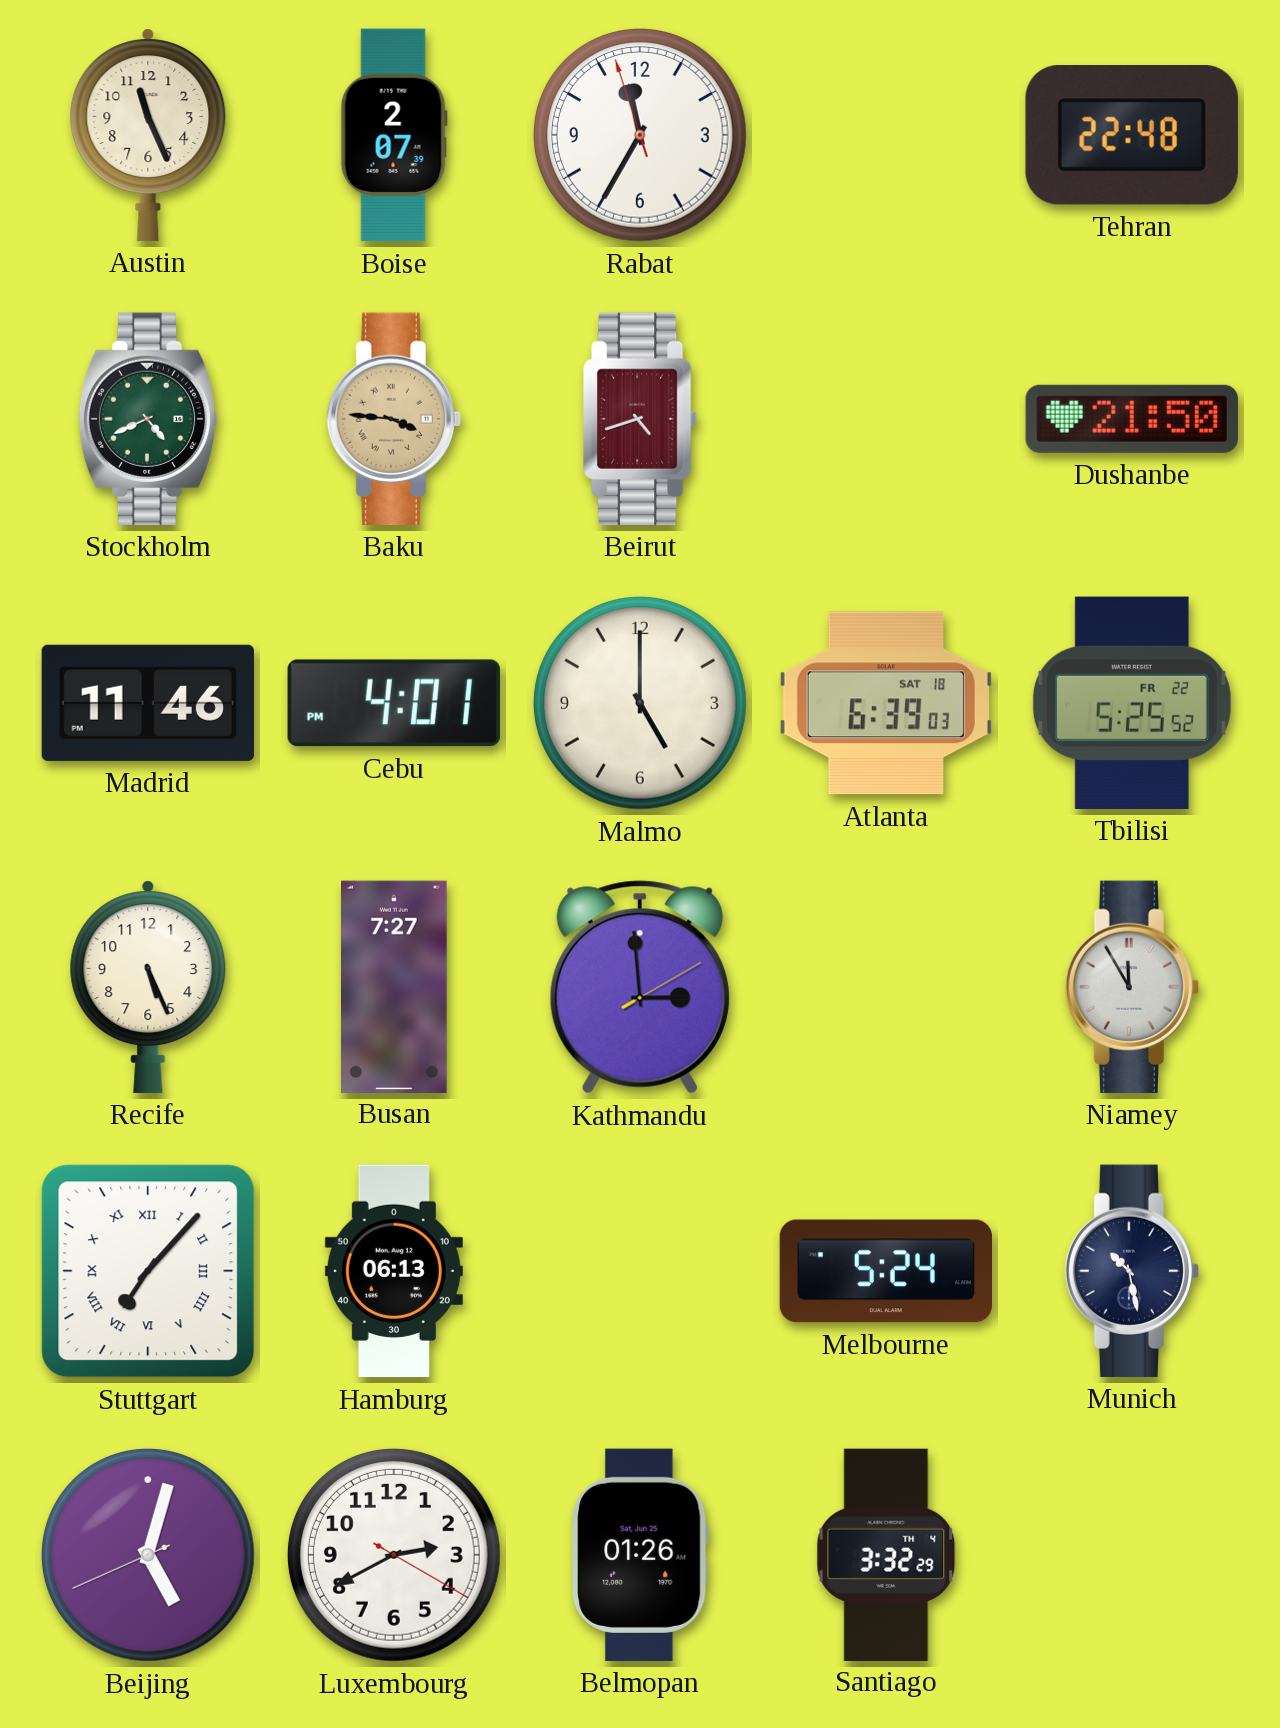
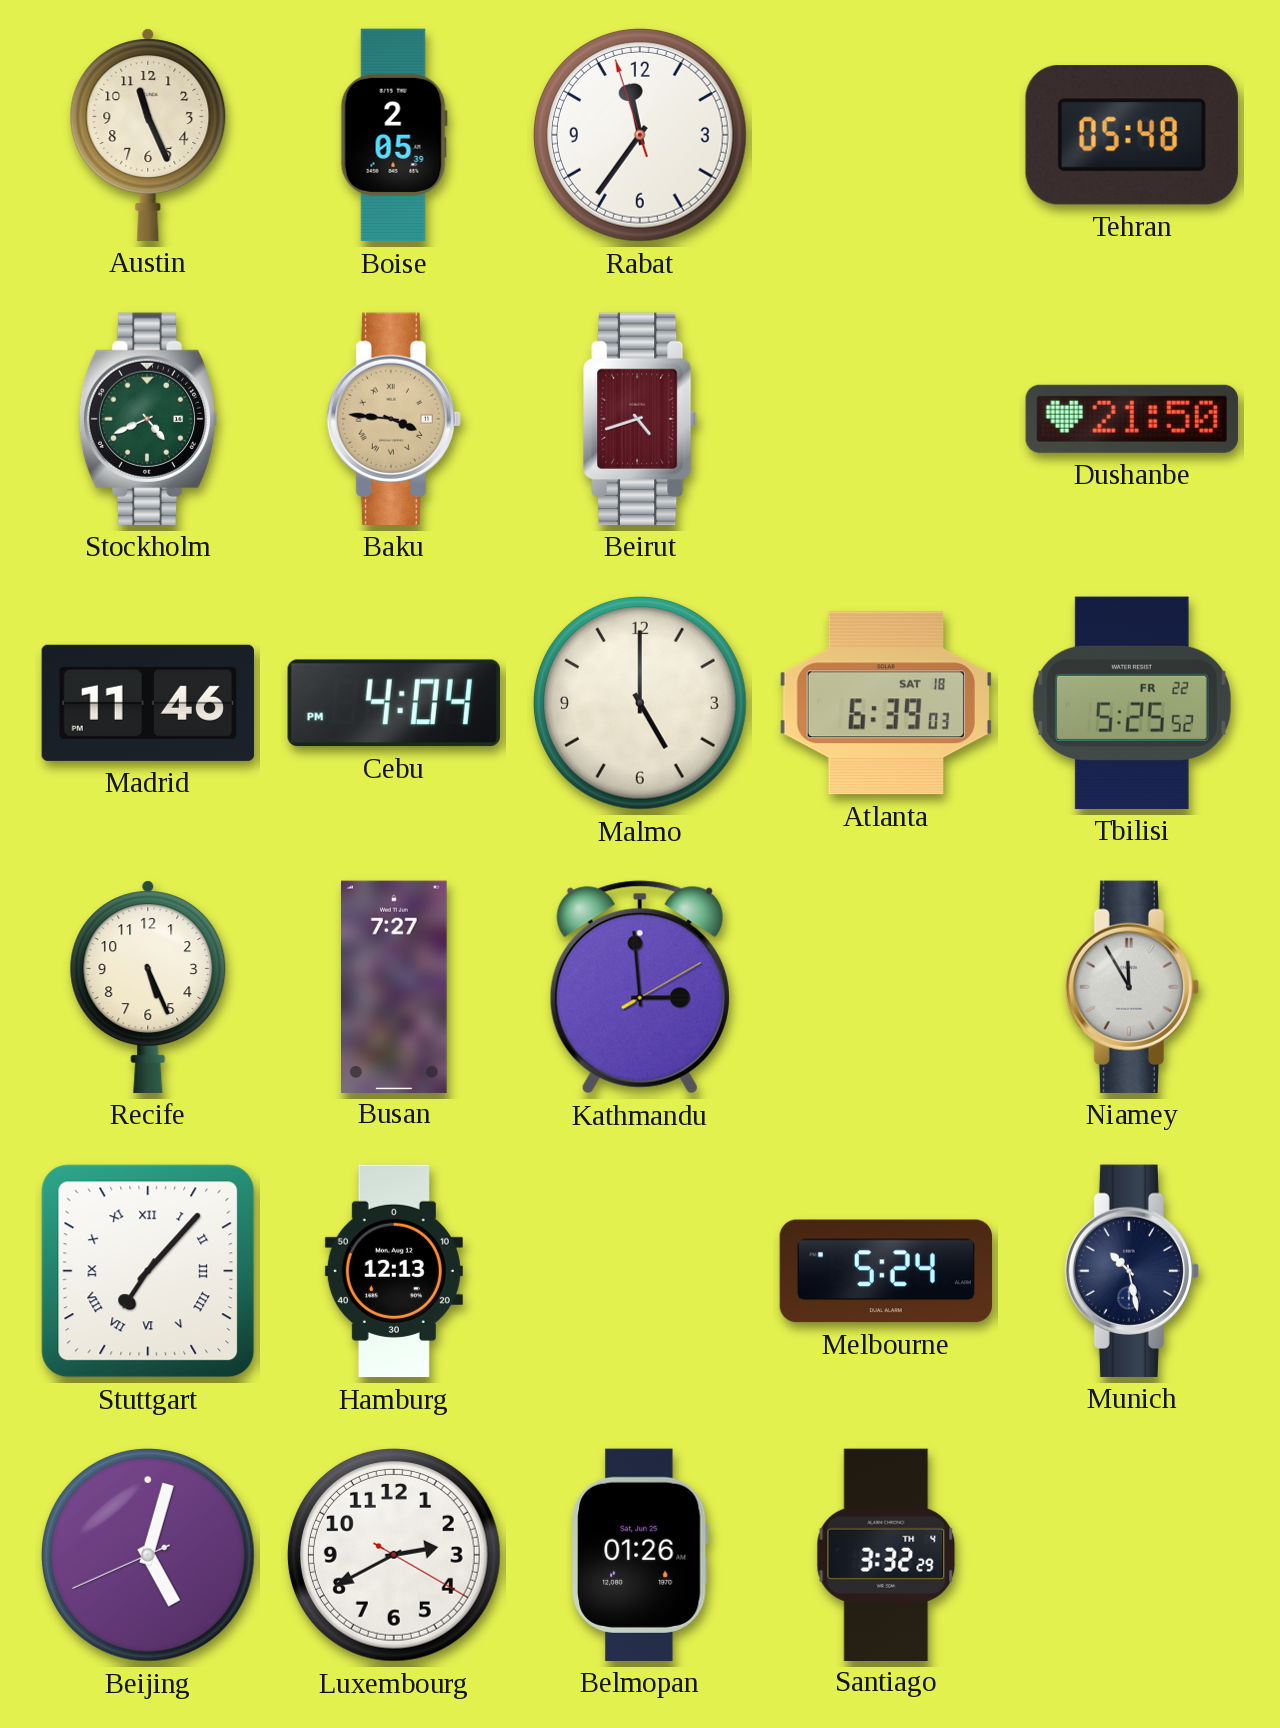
Boise: 2:07 -> 2:05 (394, 135)
Rabat: 11:34 -> 11:35 (640, 135)
Tehran: 22:48 -> 05:48 (1132, 136)
Cebu: 4:01 -> 4:04 (394, 703)
Hamburg: 06:13 -> 12:13 (394, 1271)
